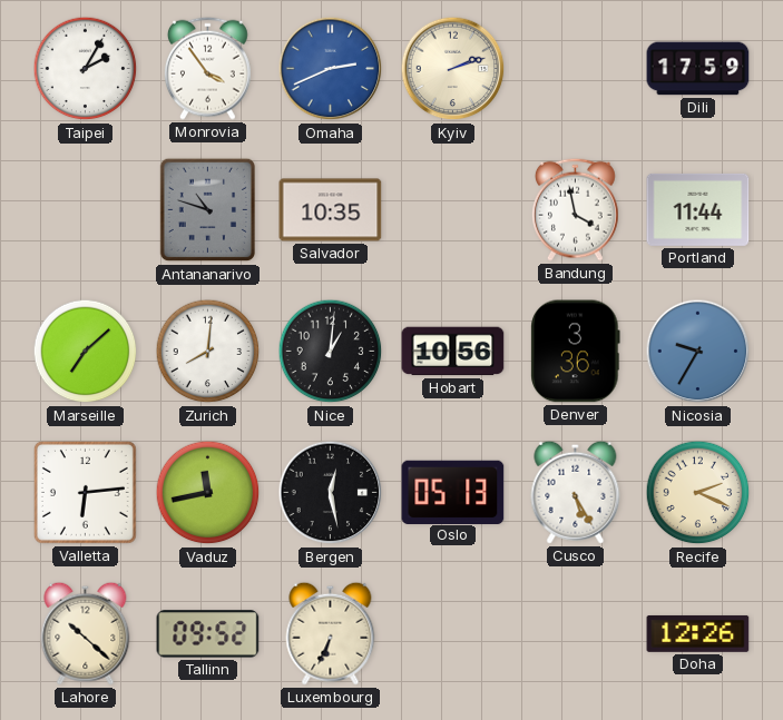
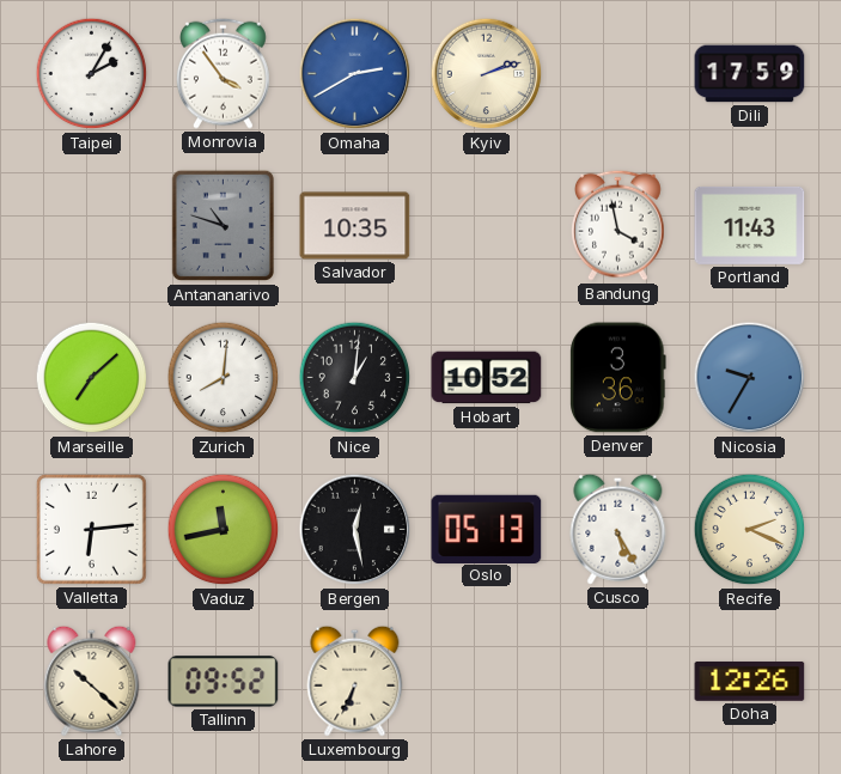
Omaha: 2:41 -> 2:40 (355, 74)
Portland: 11:44 -> 11:43 (750, 225)
Hobart: 10:56 -> 10:52 (487, 378)
